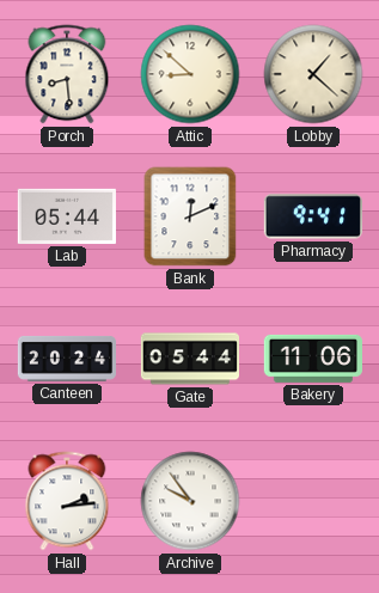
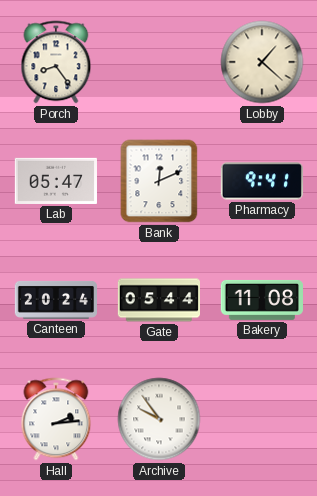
Porch: 8:29 -> 8:24 (56, 62)
Attic: 8:52 -> none (190, 74)
Lab: 05:44 -> 05:47 (55, 181)
Bakery: 11:06 -> 11:08 (261, 300)
